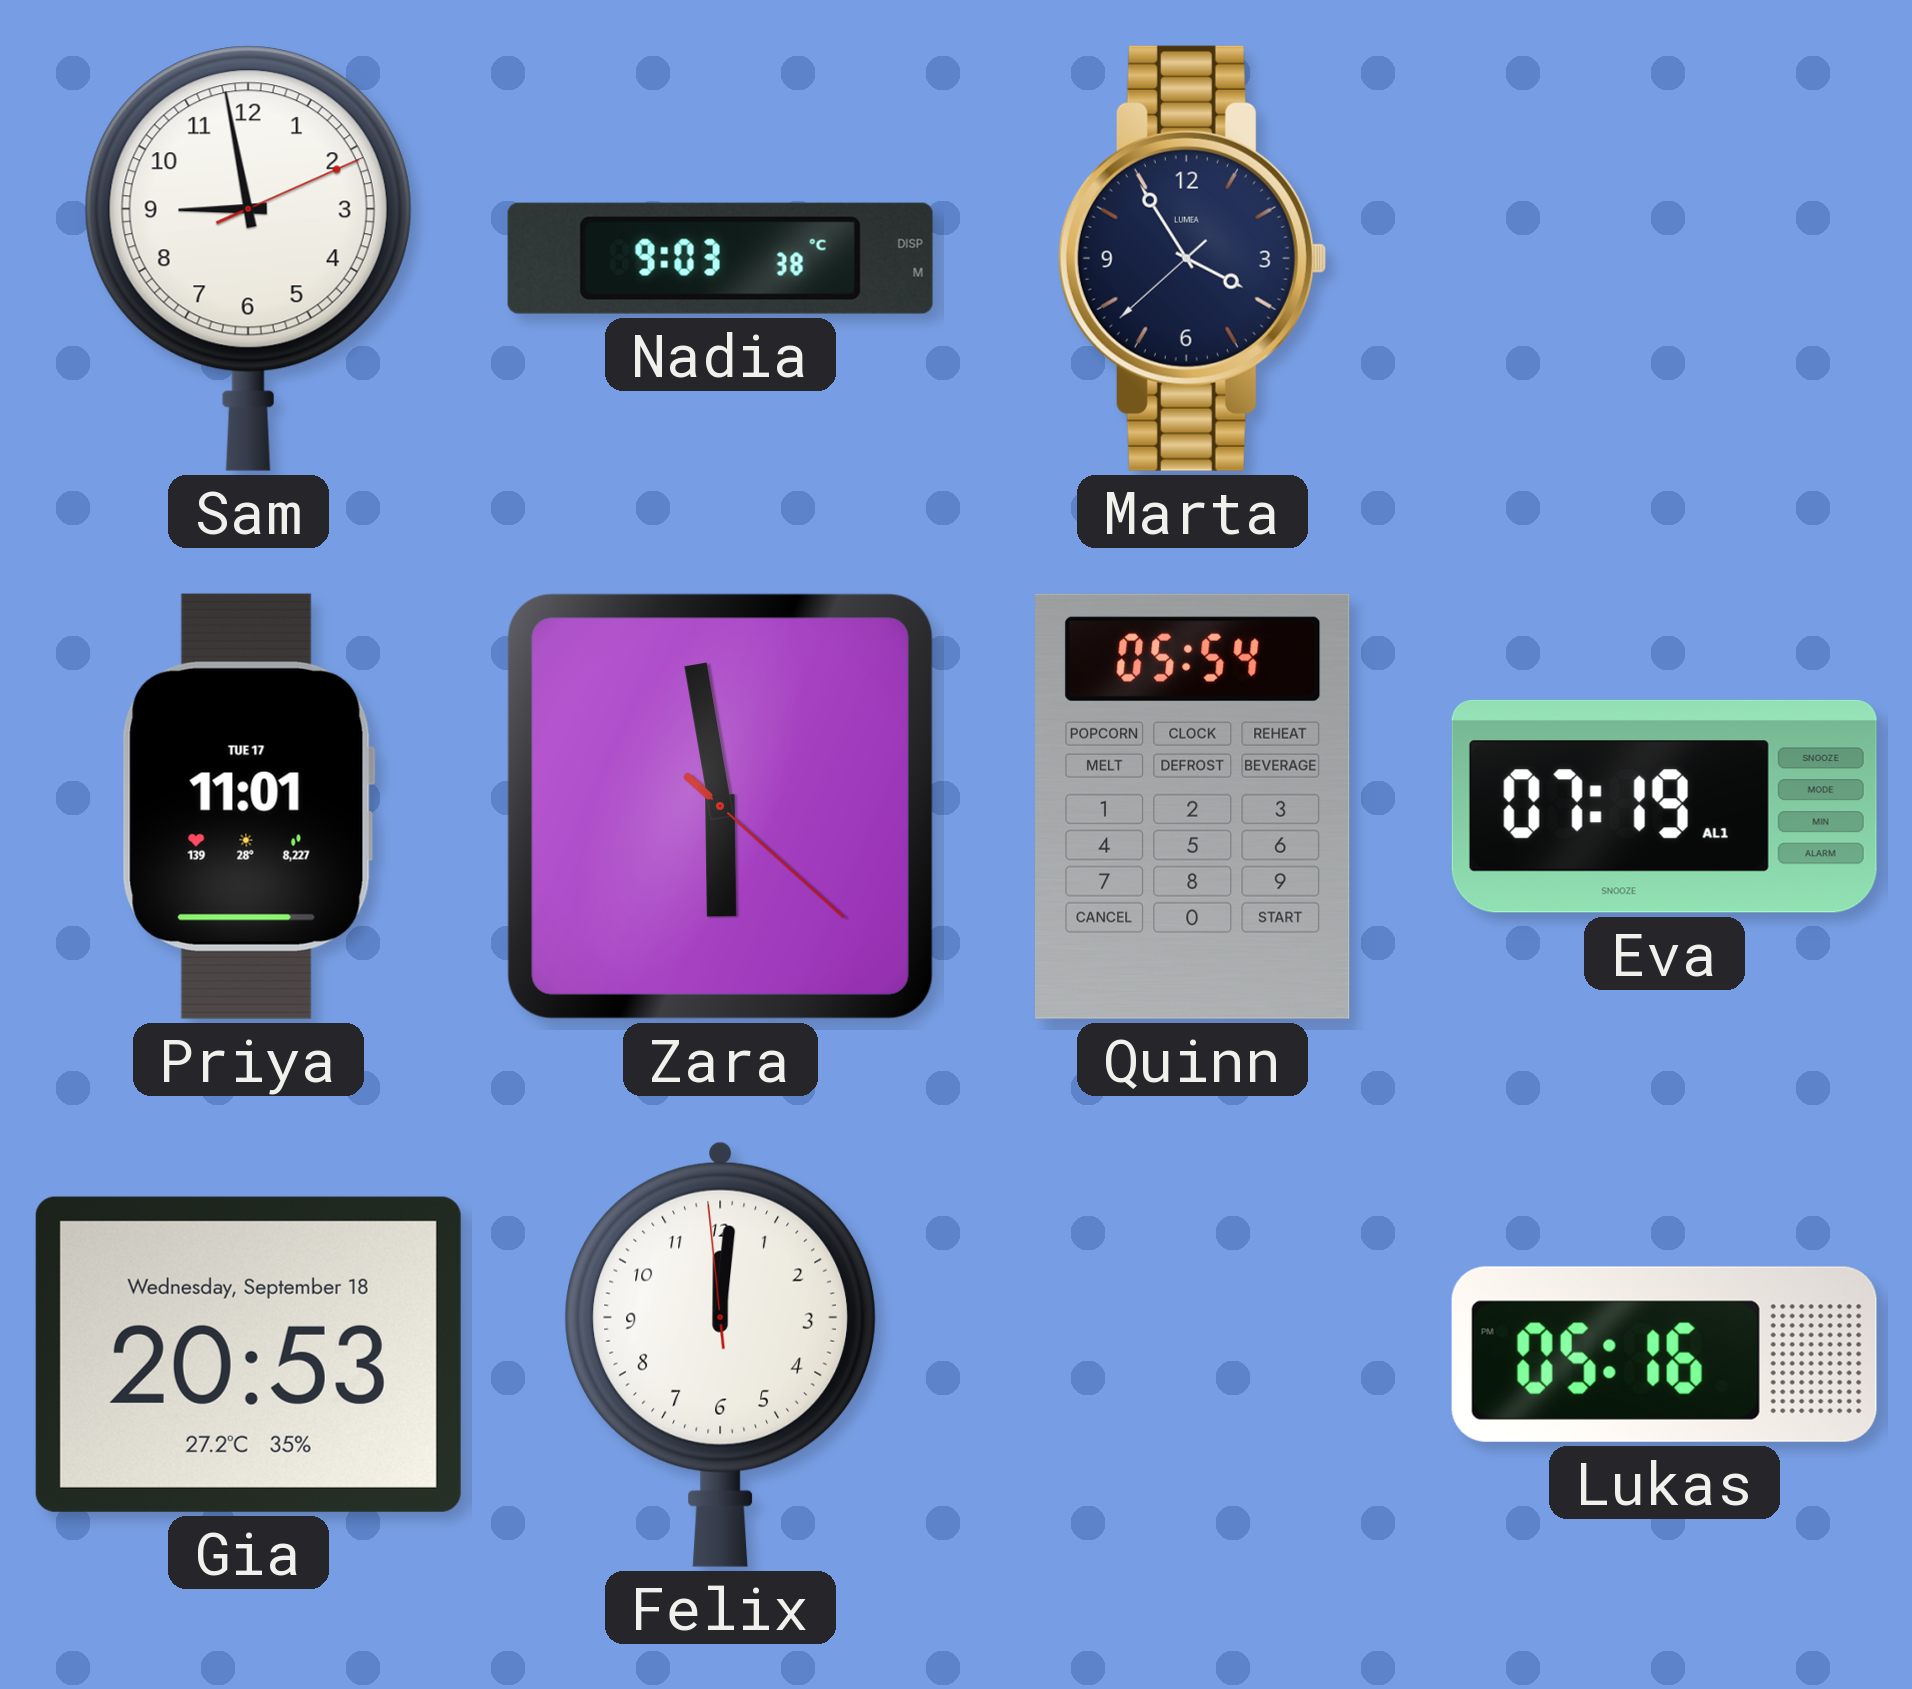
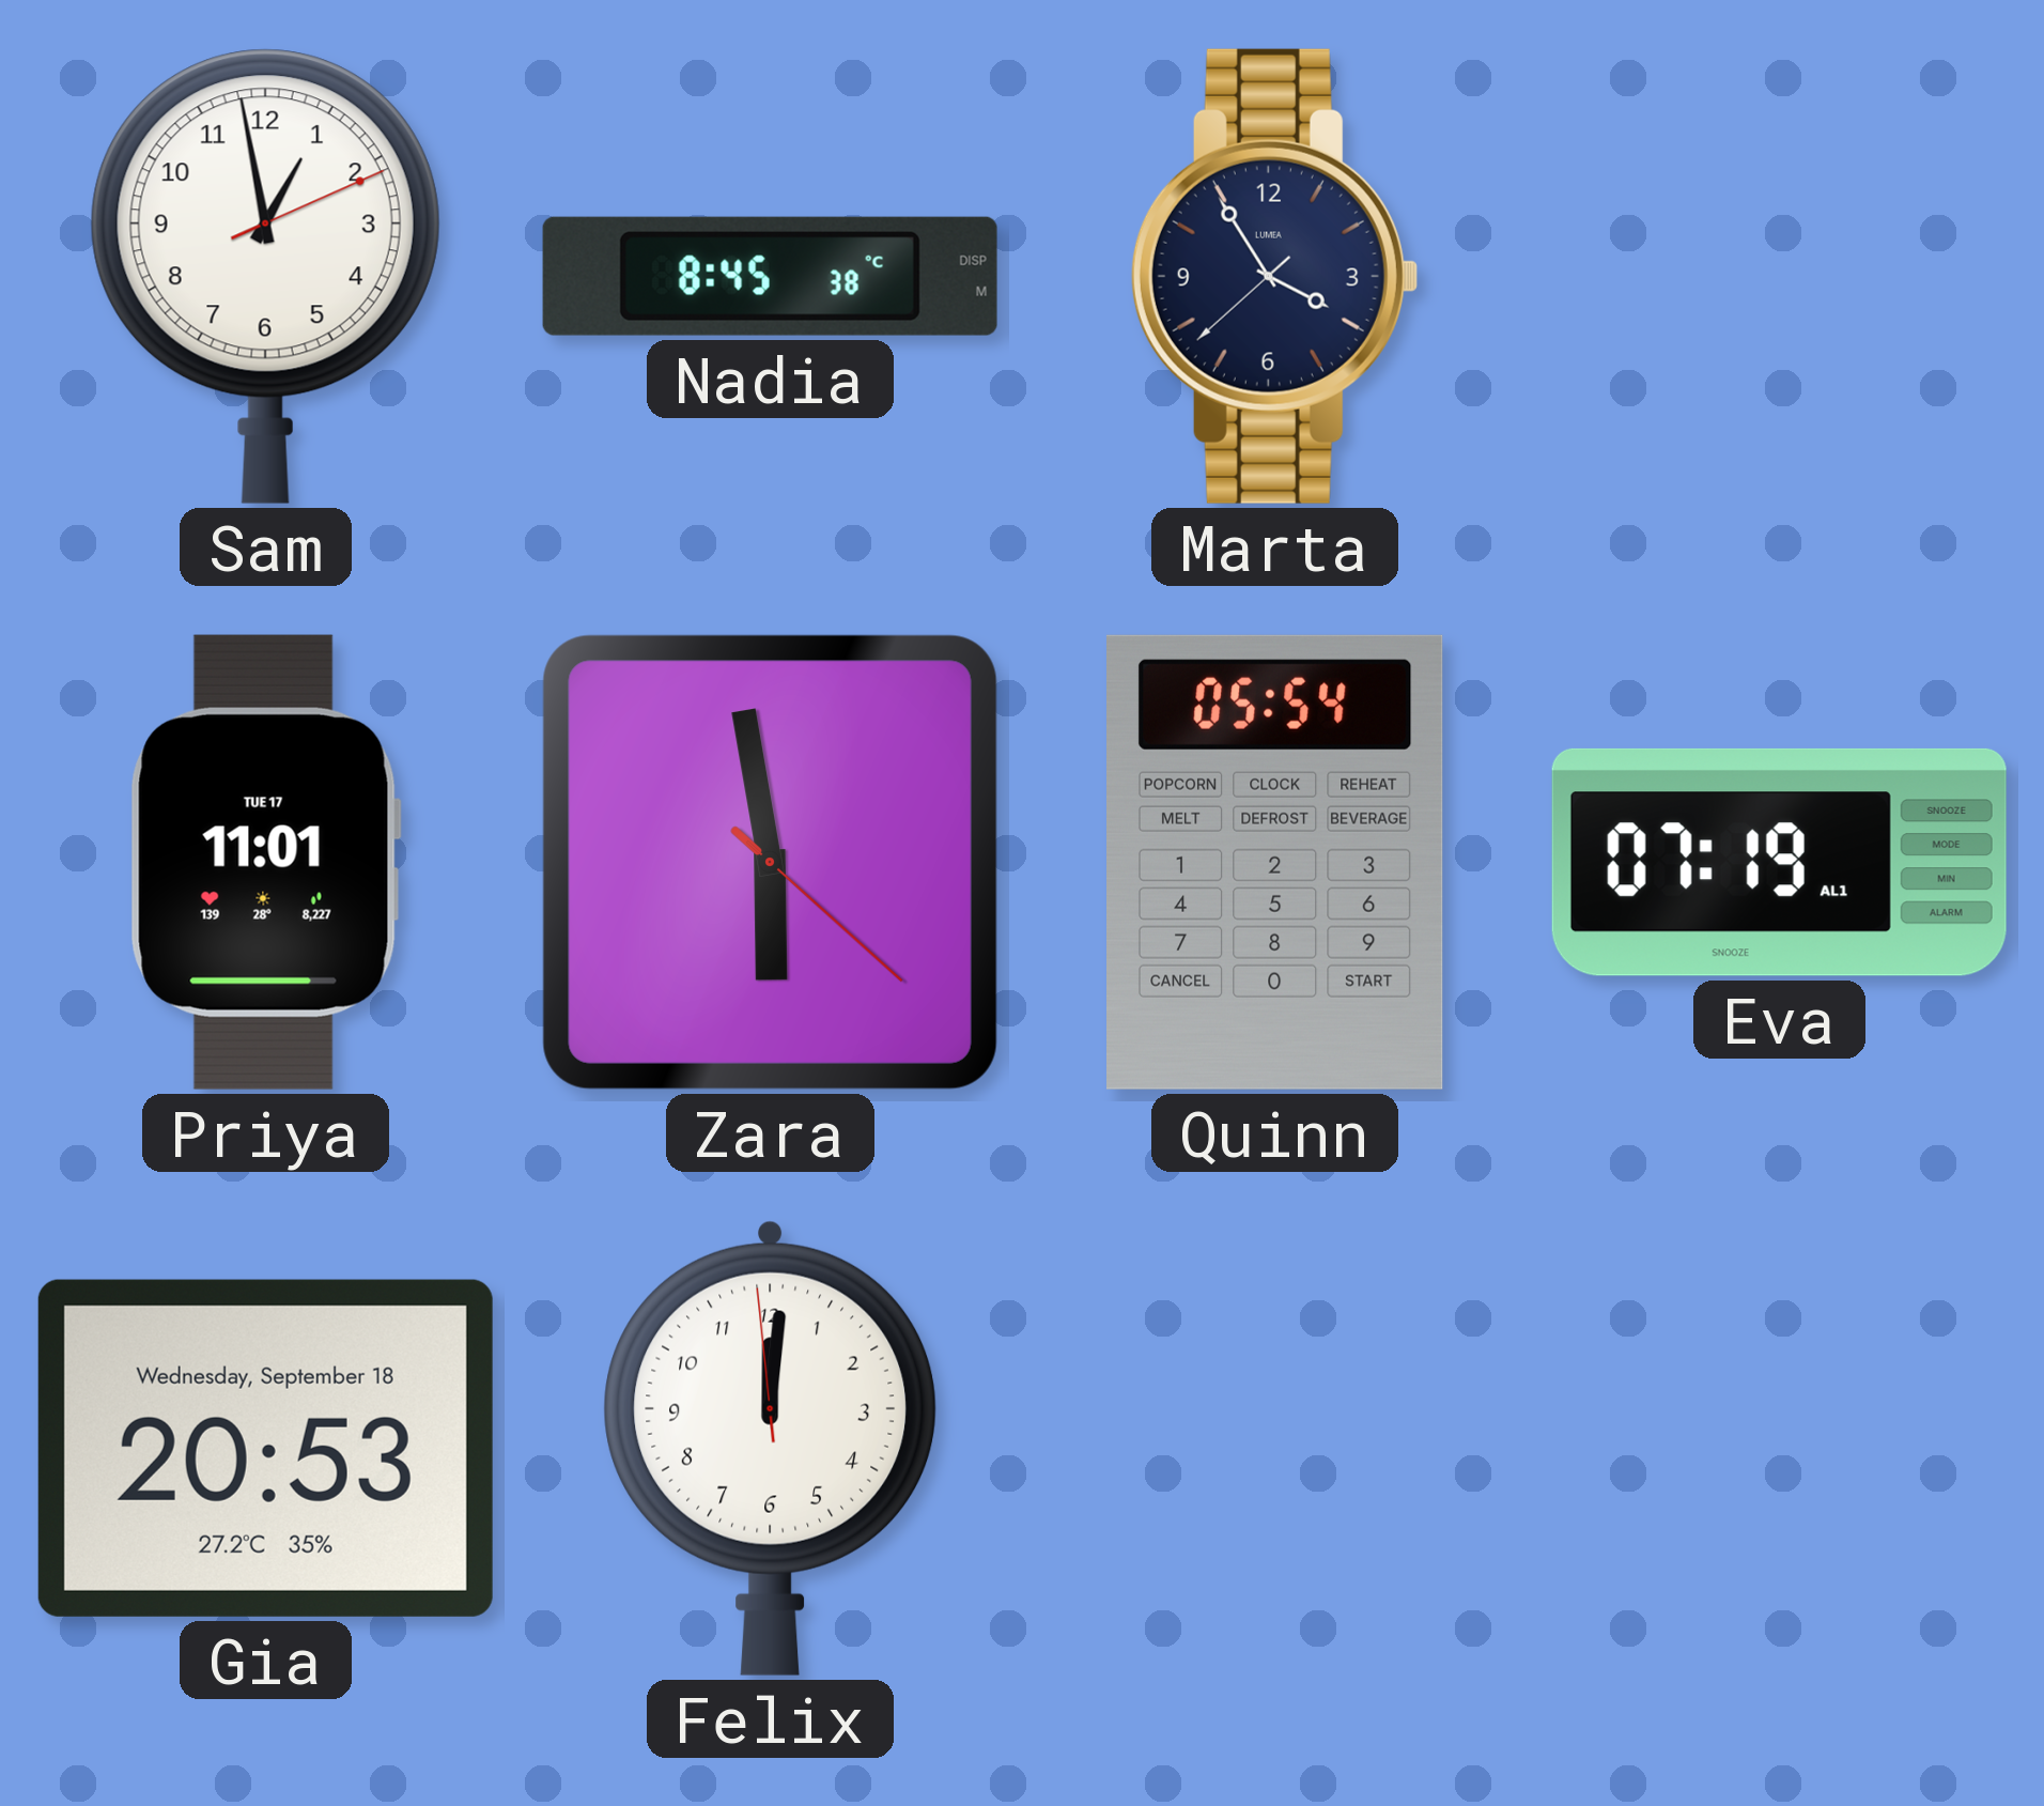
Sam: 8:58 -> 12:58 (265, 276)
Nadia: 9:03 -> 8:45 (770, 276)
Lukas: 05:16 -> none (1664, 1354)
